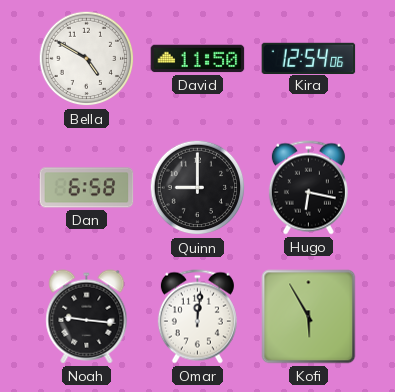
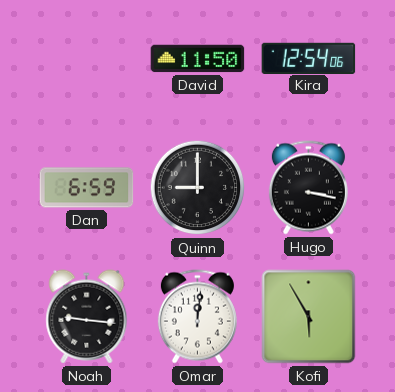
Bella: 4:50 -> none (87, 59)
Dan: 6:58 -> 6:59 (87, 188)
Hugo: 6:17 -> 3:17 (308, 188)
